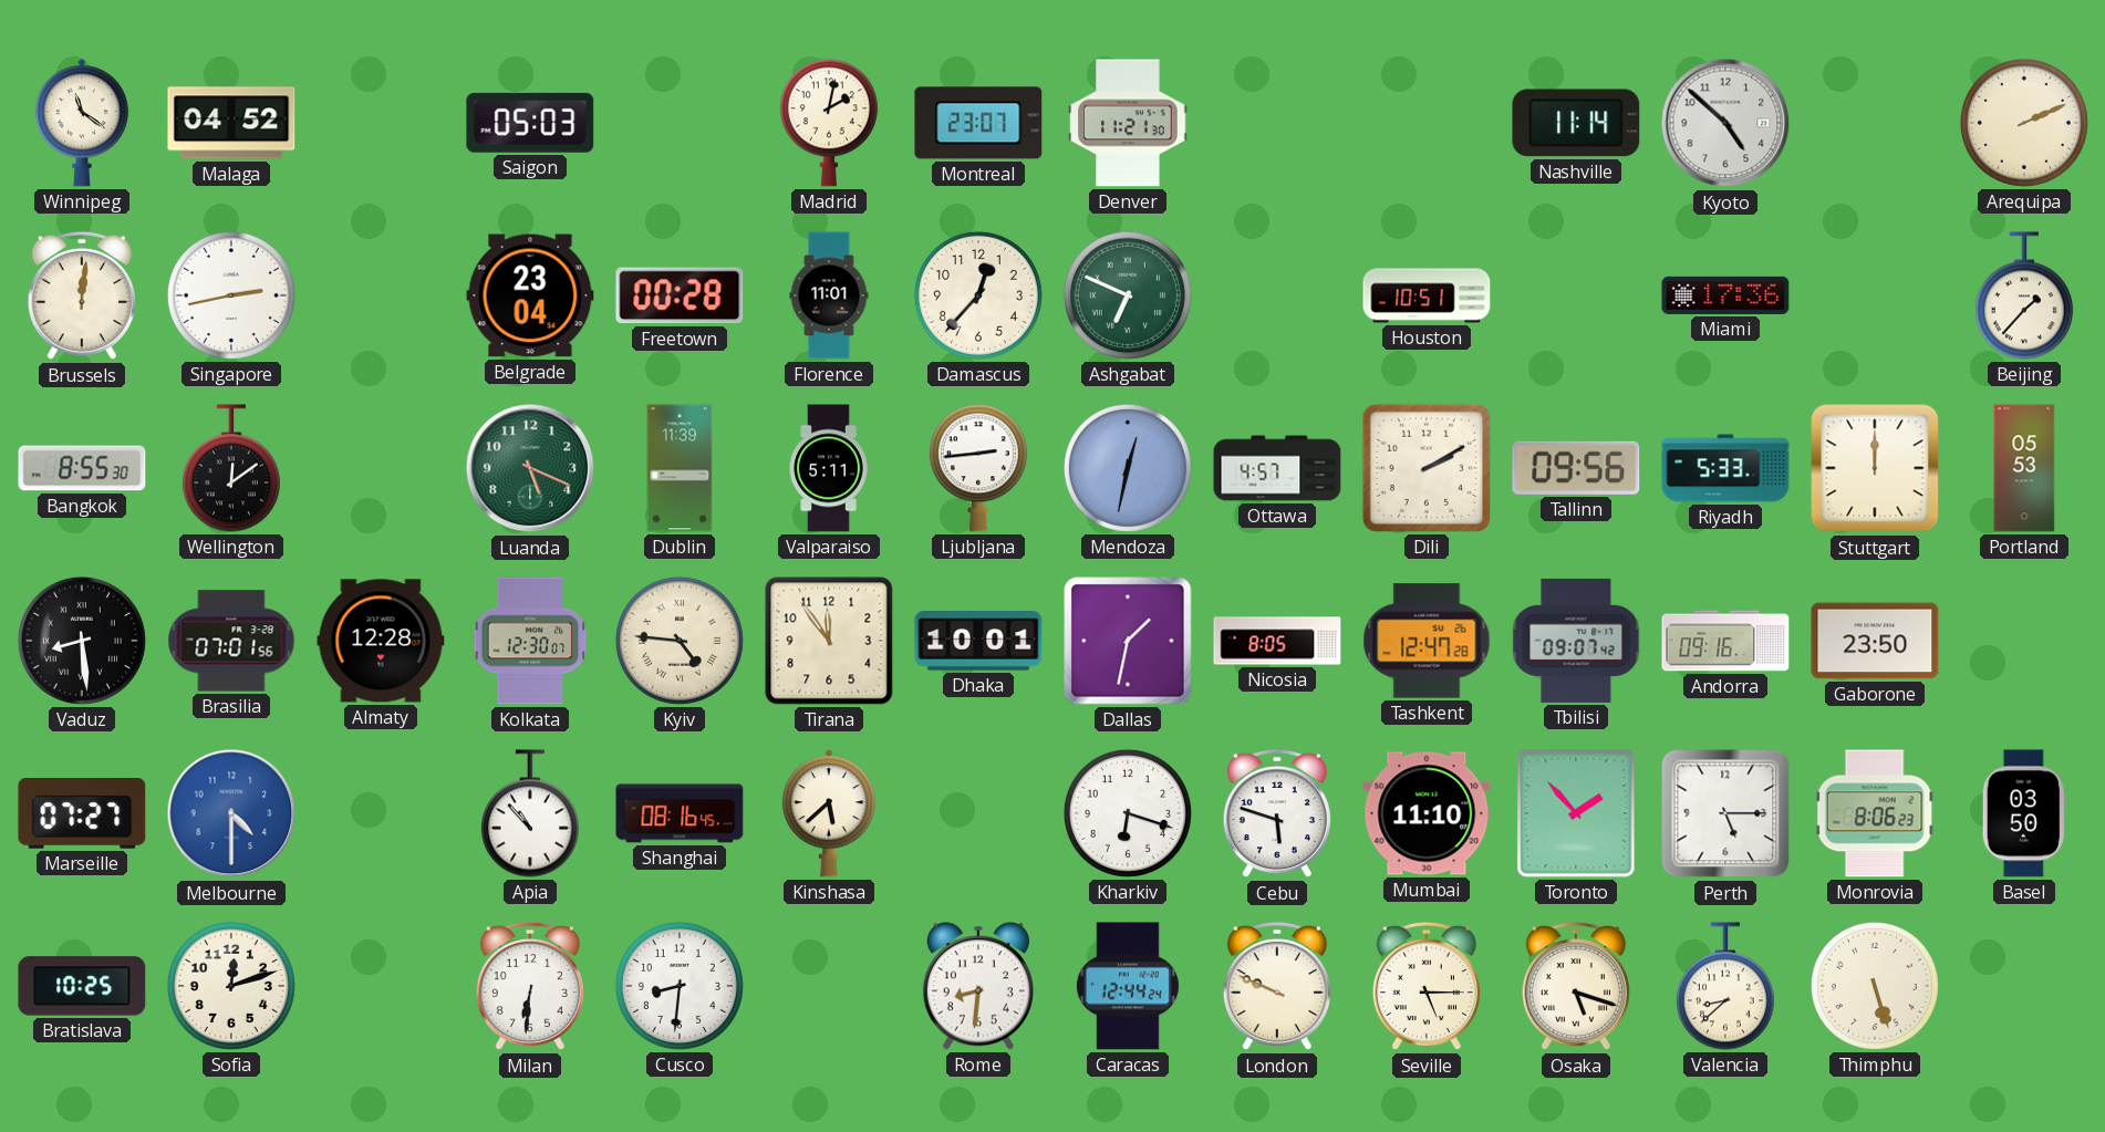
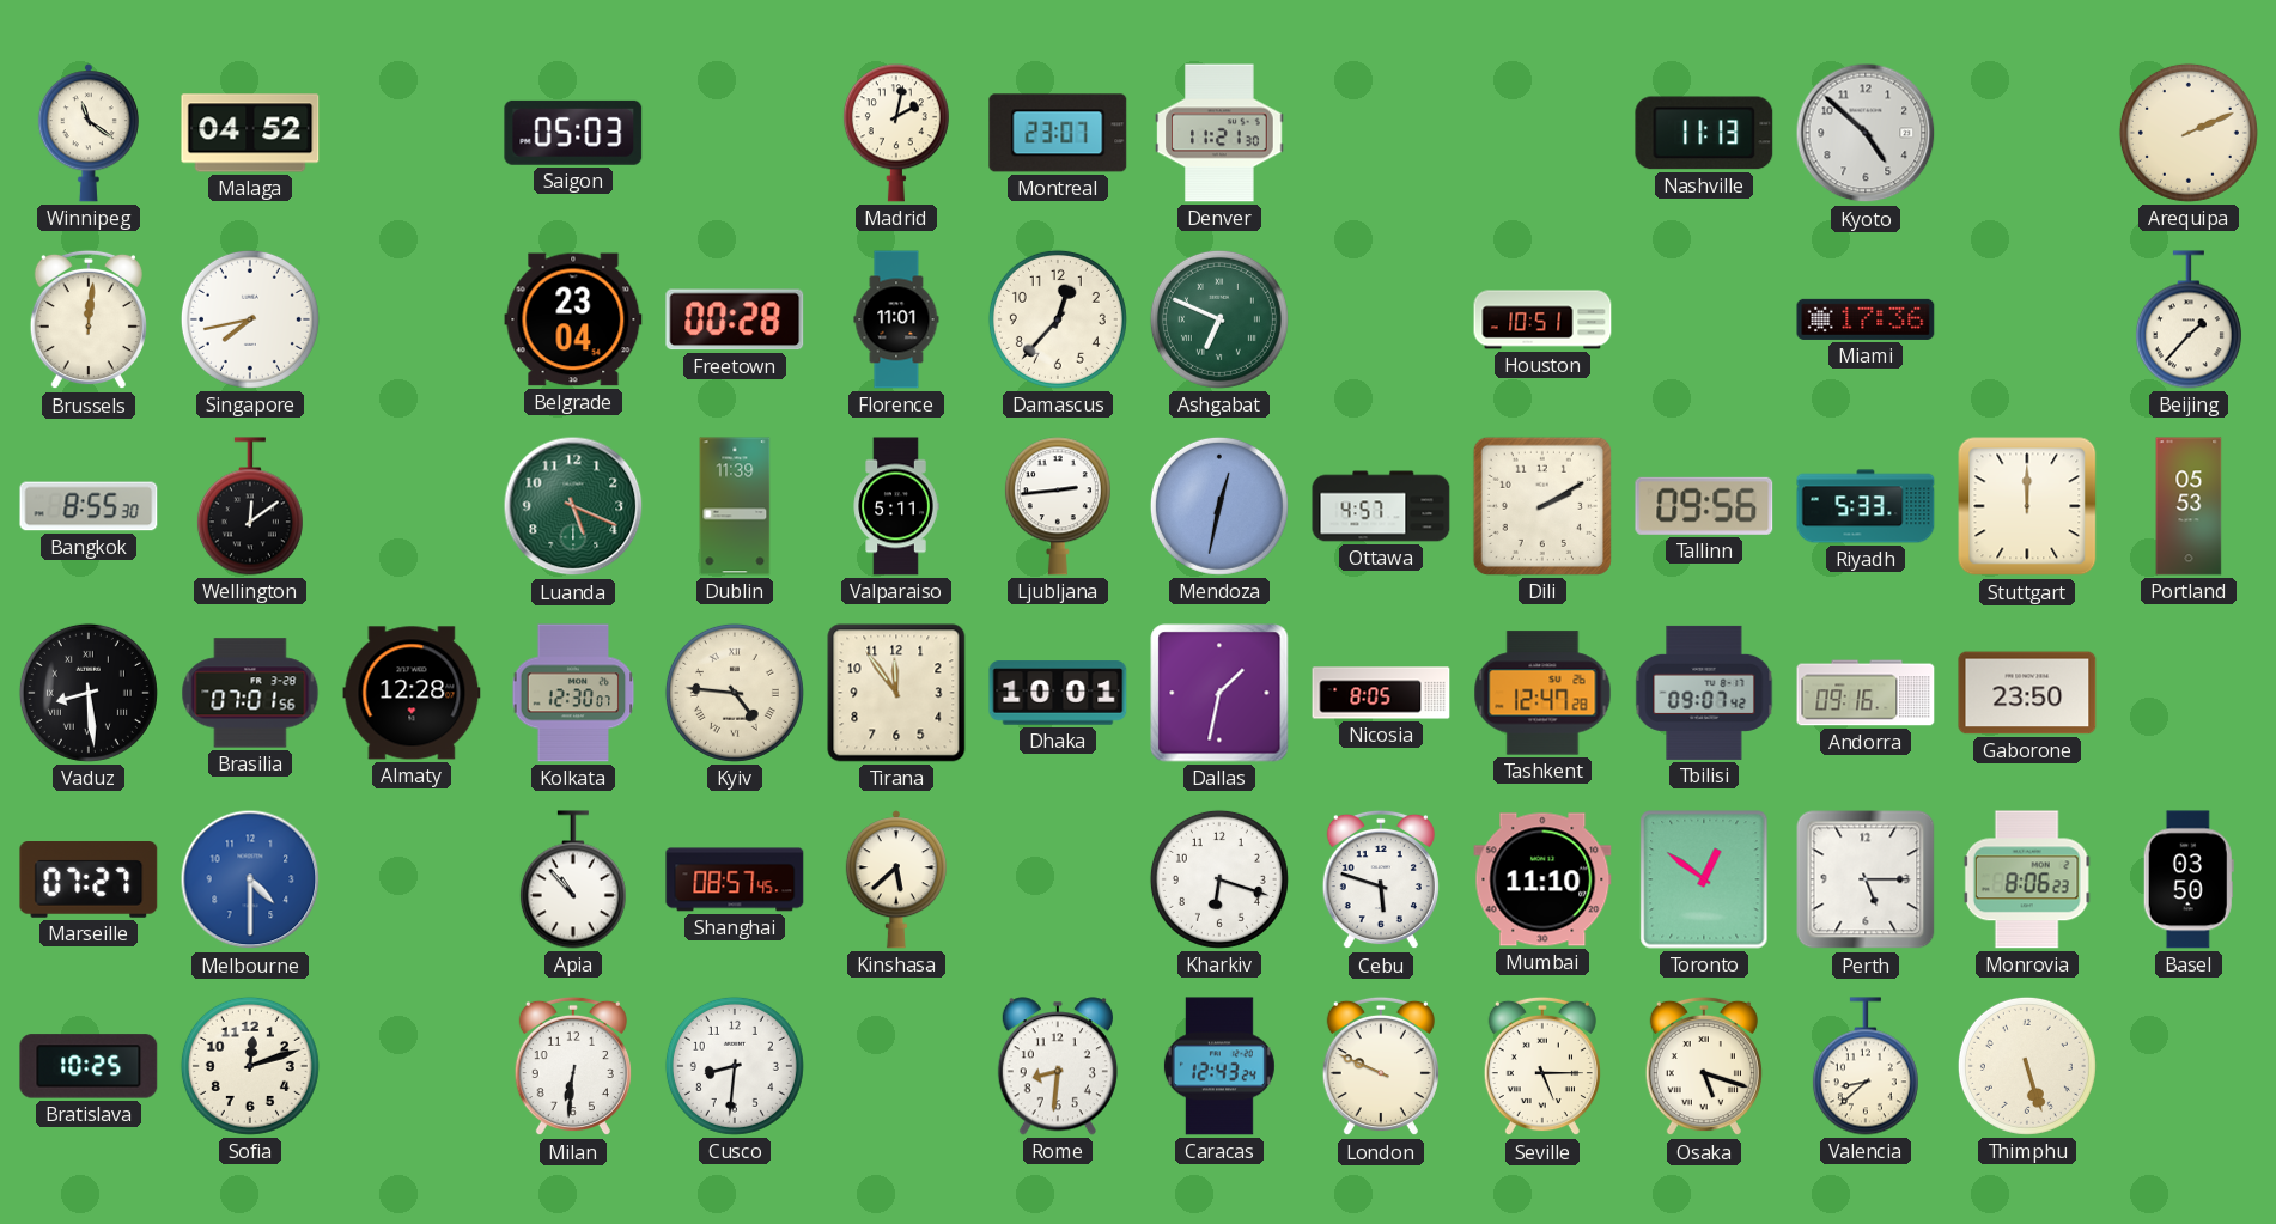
Nashville: 11:14 -> 11:13 (1704, 133)
Singapore: 2:43 -> 7:43 (250, 319)
Shanghai: 08:16 -> 08:57 (735, 879)
Toronto: 1:53 -> 12:51 (1704, 879)
Caracas: 12:44 -> 12:43 (1219, 1066)
